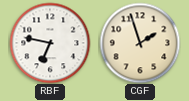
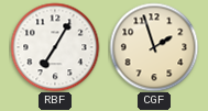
RBF: 6:47 -> 7:05 (55, 47)
